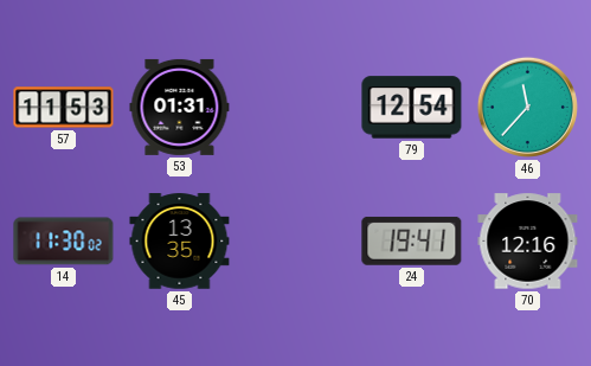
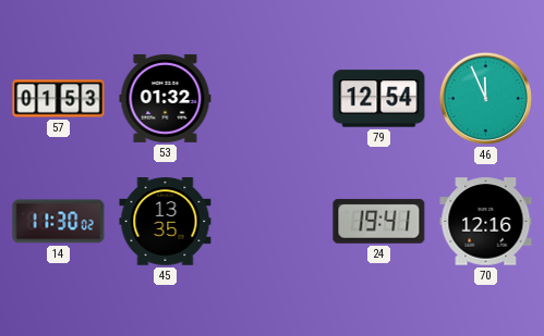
57: 11:53 -> 01:53 (59, 99)
53: 01:31 -> 01:32 (166, 98)
46: 11:37 -> 11:56 (485, 98)
